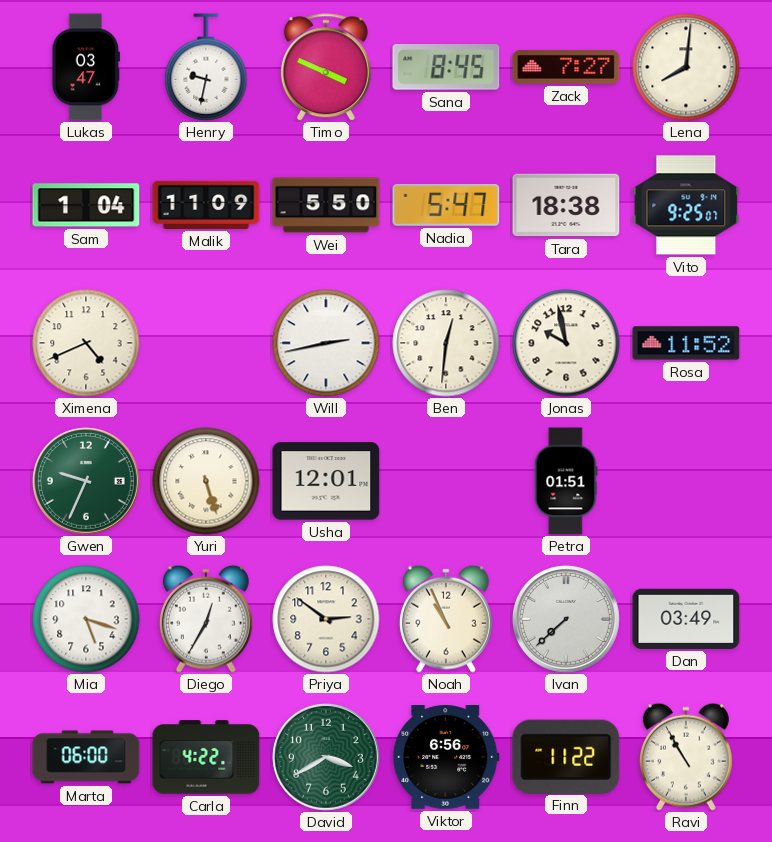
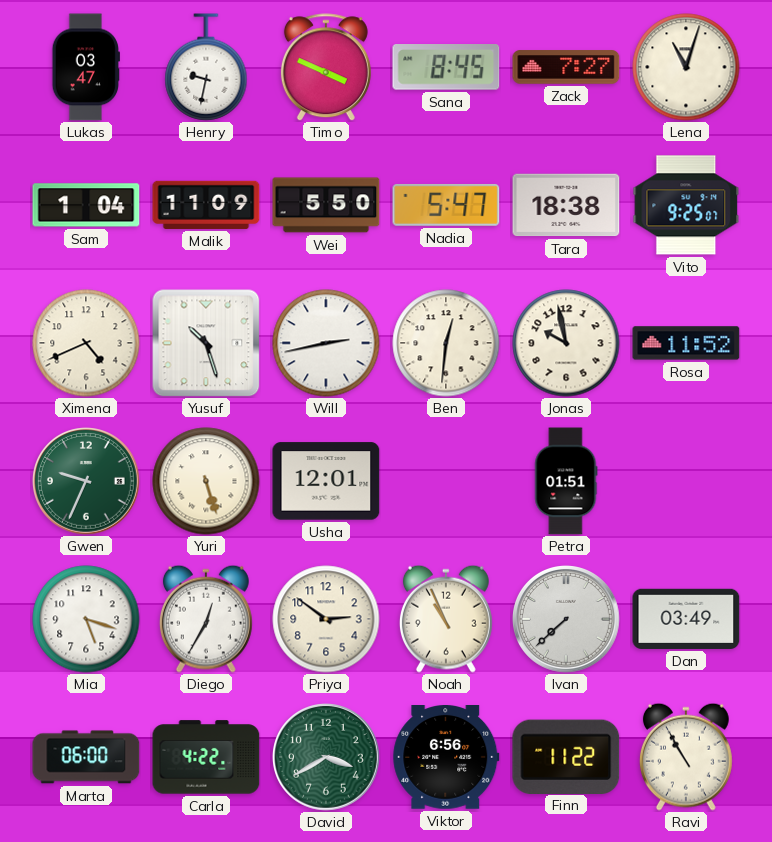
Lena: 8:01 -> 11:03 (686, 67)
Yusuf: none -> 10:27 (206, 343)
